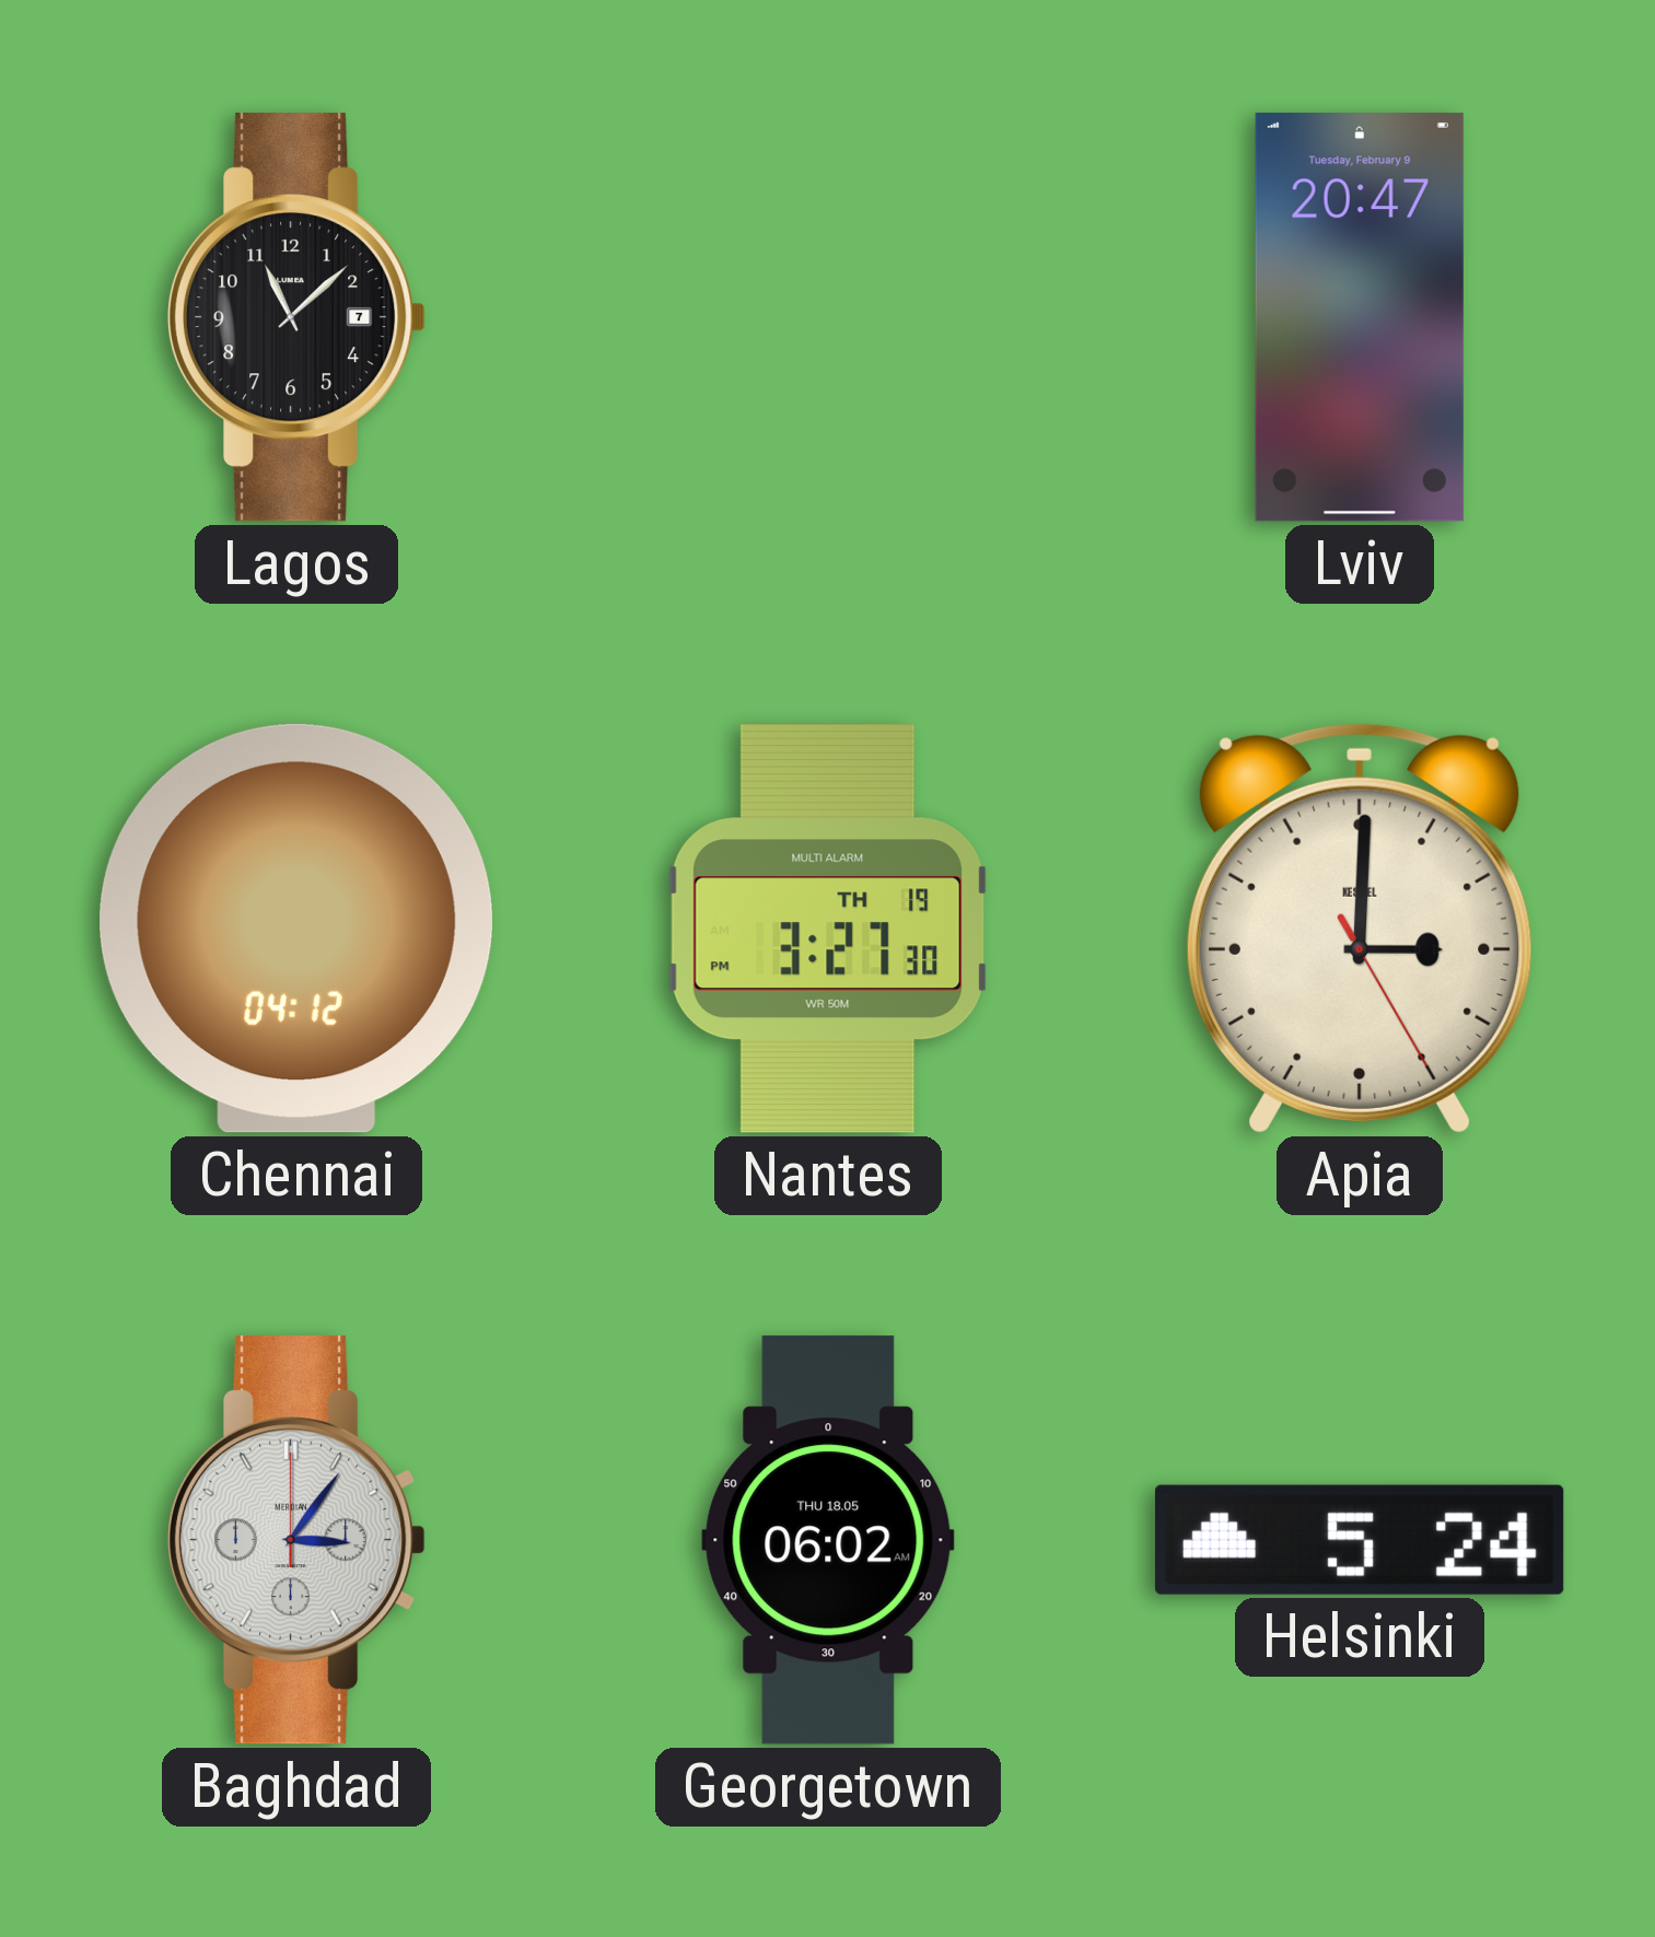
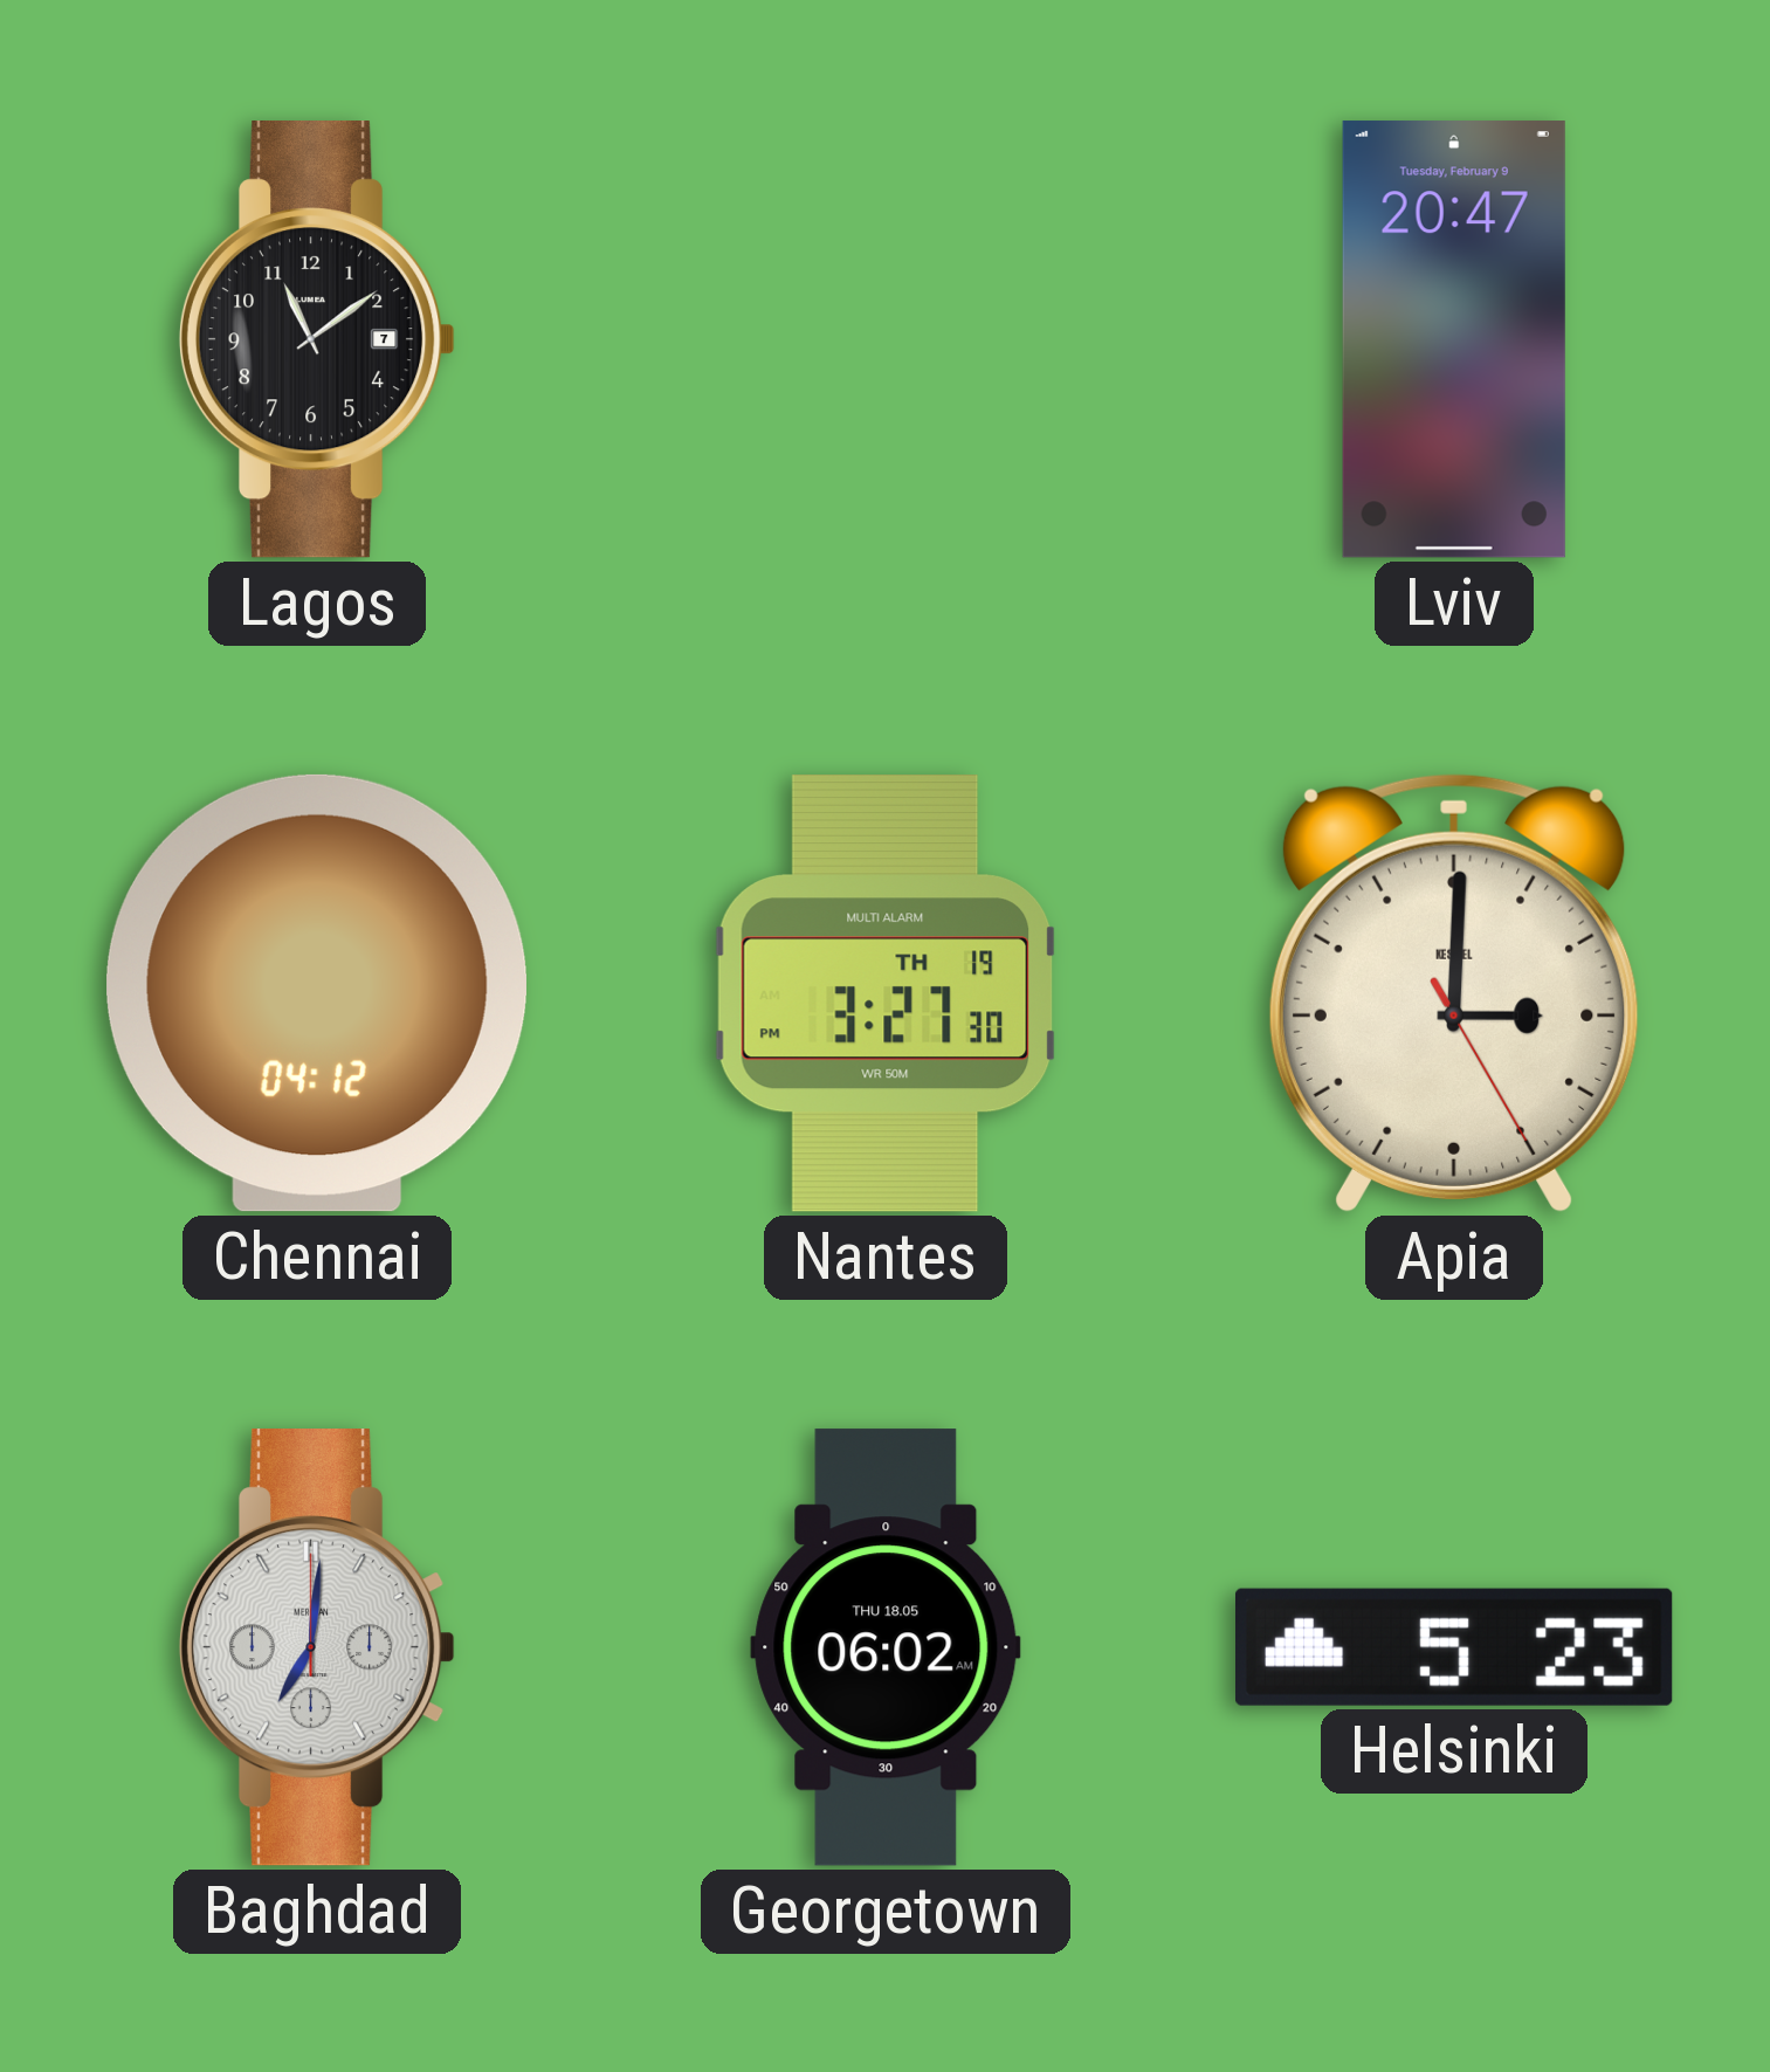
Lagos: 11:08 -> 11:09 (317, 340)
Baghdad: 3:06 -> 7:01 (317, 1648)
Helsinki: 5:24 -> 5:23 (1454, 1647)
